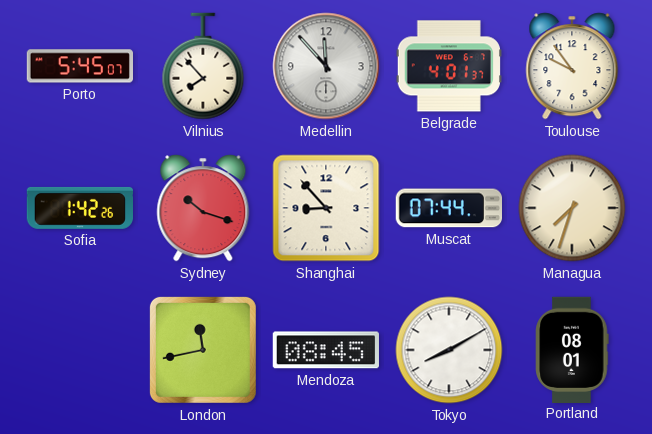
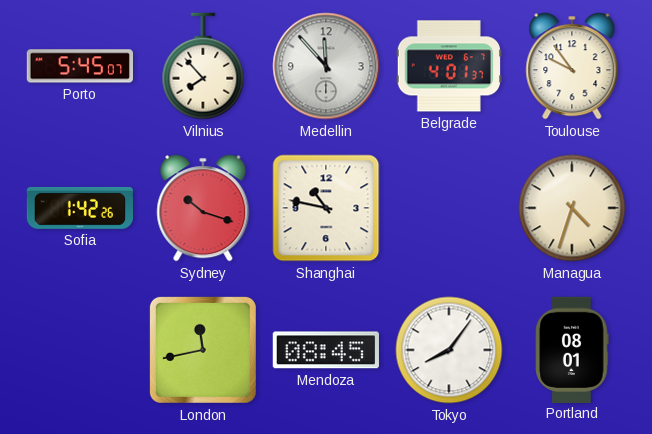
Shanghai: 8:53 -> 10:47 (326, 208)
Muscat: 07:44 -> none (448, 208)
Managua: 7:33 -> 4:33 (572, 208)
Tokyo: 8:10 -> 8:06 (449, 350)
